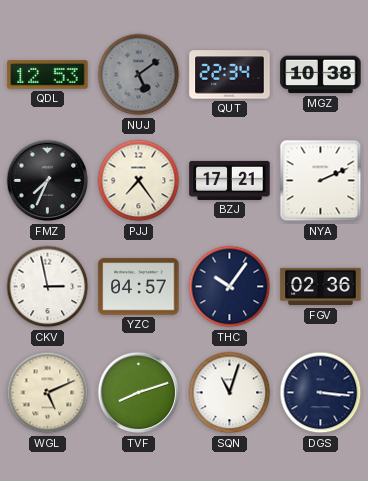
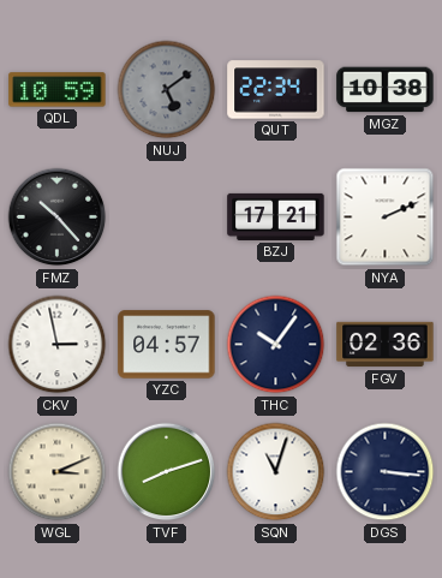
QDL: 12:53 -> 10:59 (58, 90)
FMZ: 7:34 -> 10:23 (58, 218)
PJJ: 7:24 -> none (139, 181)
WGL: 5:11 -> 3:11 (58, 472)
